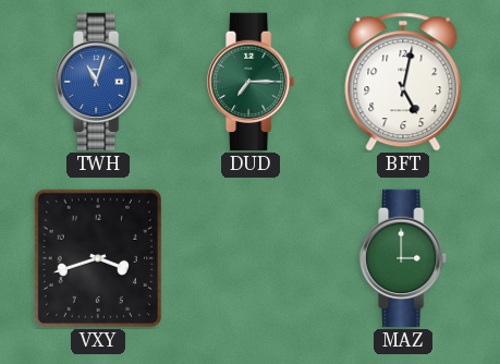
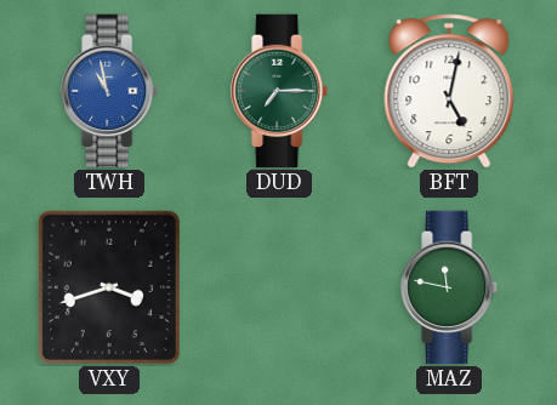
TWH: 11:03 -> 10:58 (110, 91)
MAZ: 3:00 -> 11:47 (450, 287)
